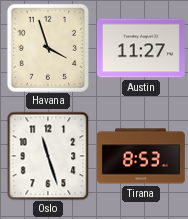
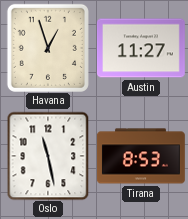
Havana: 3:57 -> 12:57 (48, 48)
Oslo: 11:27 -> 11:28 (48, 156)
